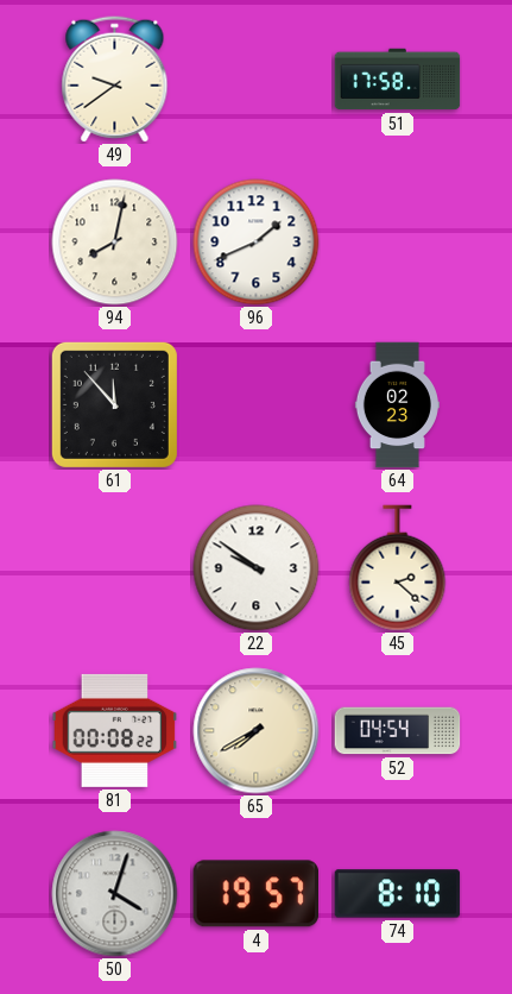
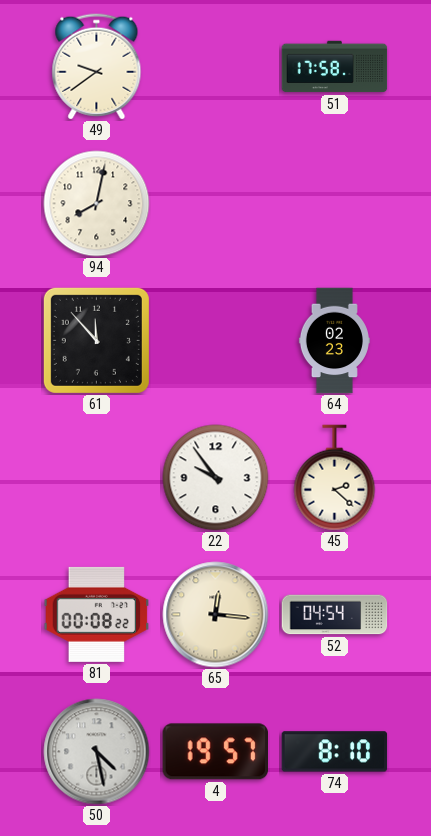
96: 1:41 -> none (257, 243)
22: 9:51 -> 9:54 (216, 478)
65: 7:40 -> 12:16 (216, 615)
50: 4:03 -> 4:28 (97, 752)
